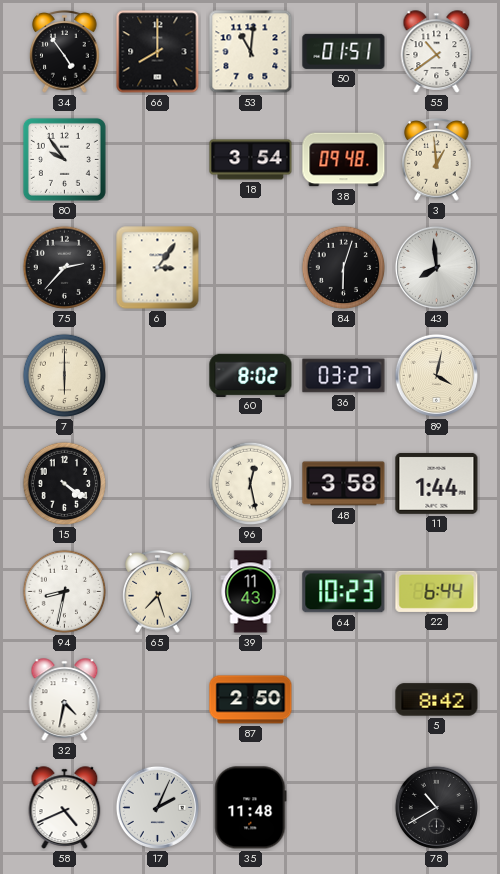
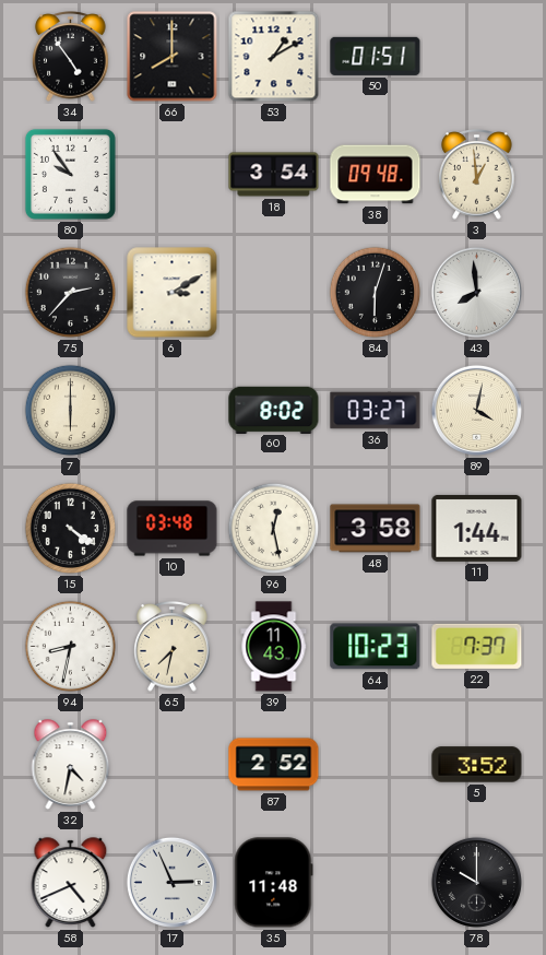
53: 11:01 -> 1:10 (274, 57)
55: 10:39 -> none (437, 52)
6: 3:06 -> 3:10 (173, 293)
10: none -> 03:48 (173, 529)
65: 7:27 -> 7:32 (173, 647)
22: 6:44 -> 7:37 (477, 646)
87: 2:50 -> 2:52 (274, 765)
5: 8:42 -> 3:52 (477, 765)
17: 2:04 -> 2:56 (171, 882)
78: 10:40 -> 10:00 (476, 882)
